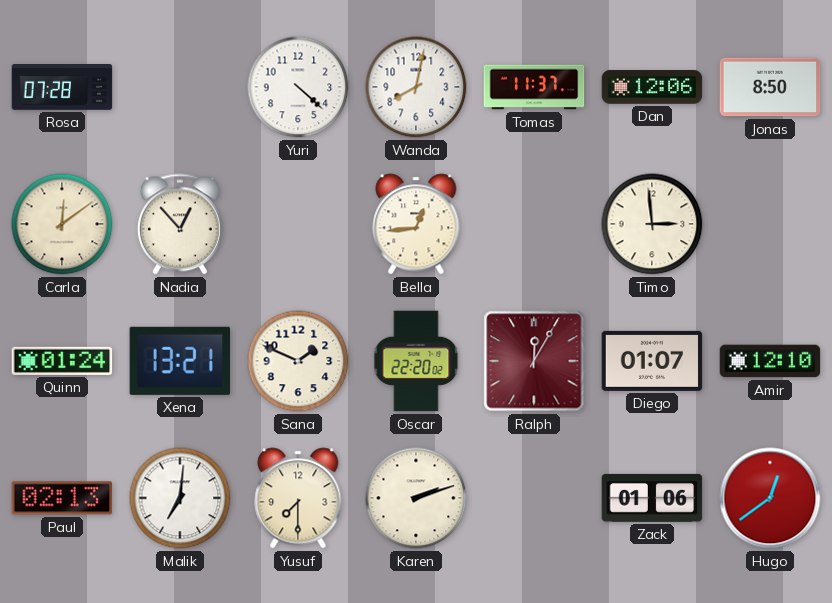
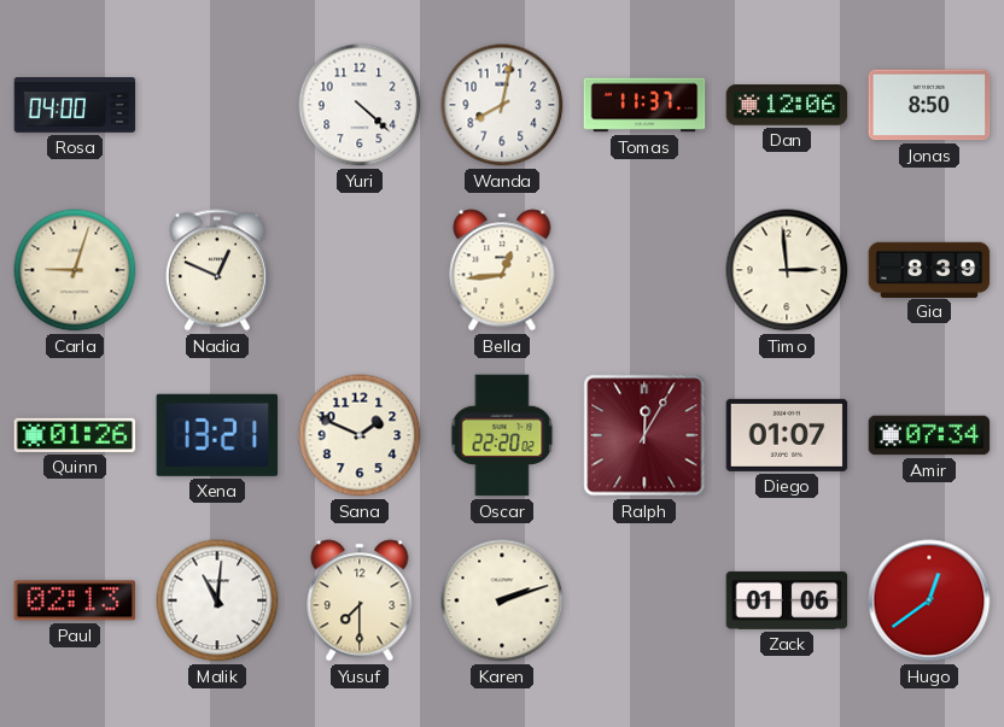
Rosa: 07:28 -> 04:00 (75, 106)
Carla: 12:09 -> 9:03 (75, 270)
Nadia: 12:53 -> 12:49 (217, 270)
Gia: none -> 8:39 (929, 269)
Quinn: 01:24 -> 01:26 (75, 435)
Amir: 12:10 -> 07:34 (929, 435)
Malik: 7:01 -> 11:01 (217, 600)
